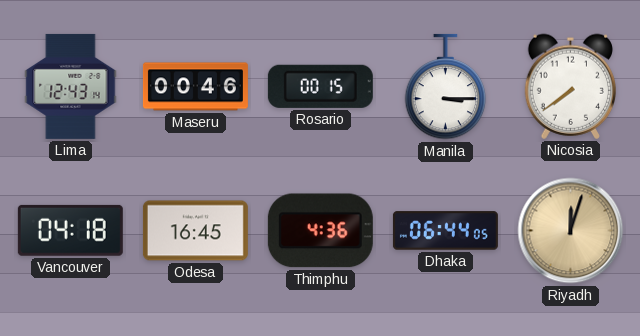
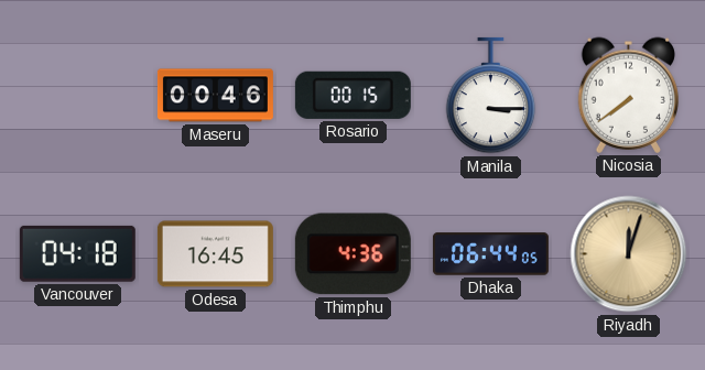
Lima: 12:43 -> none (71, 86)
